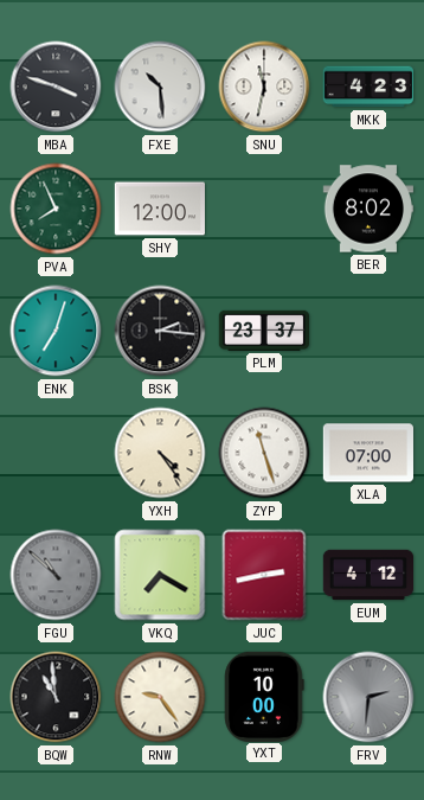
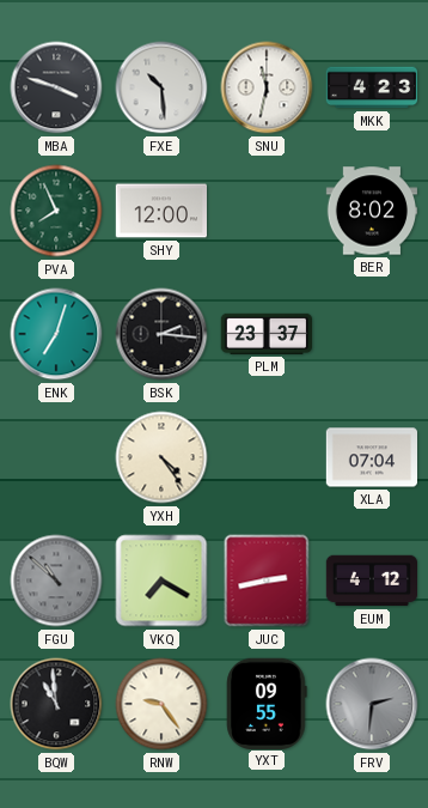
ZYP: 11:27 -> none (264, 453)
XLA: 07:00 -> 07:04 (372, 457)
YXT: 10:00 -> 09:55 (267, 703)
